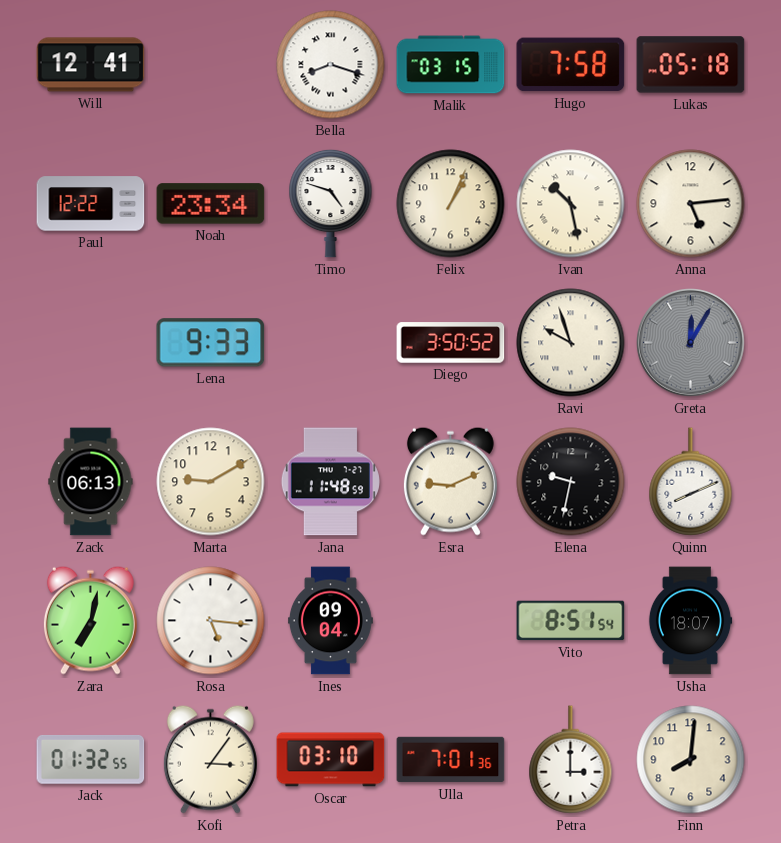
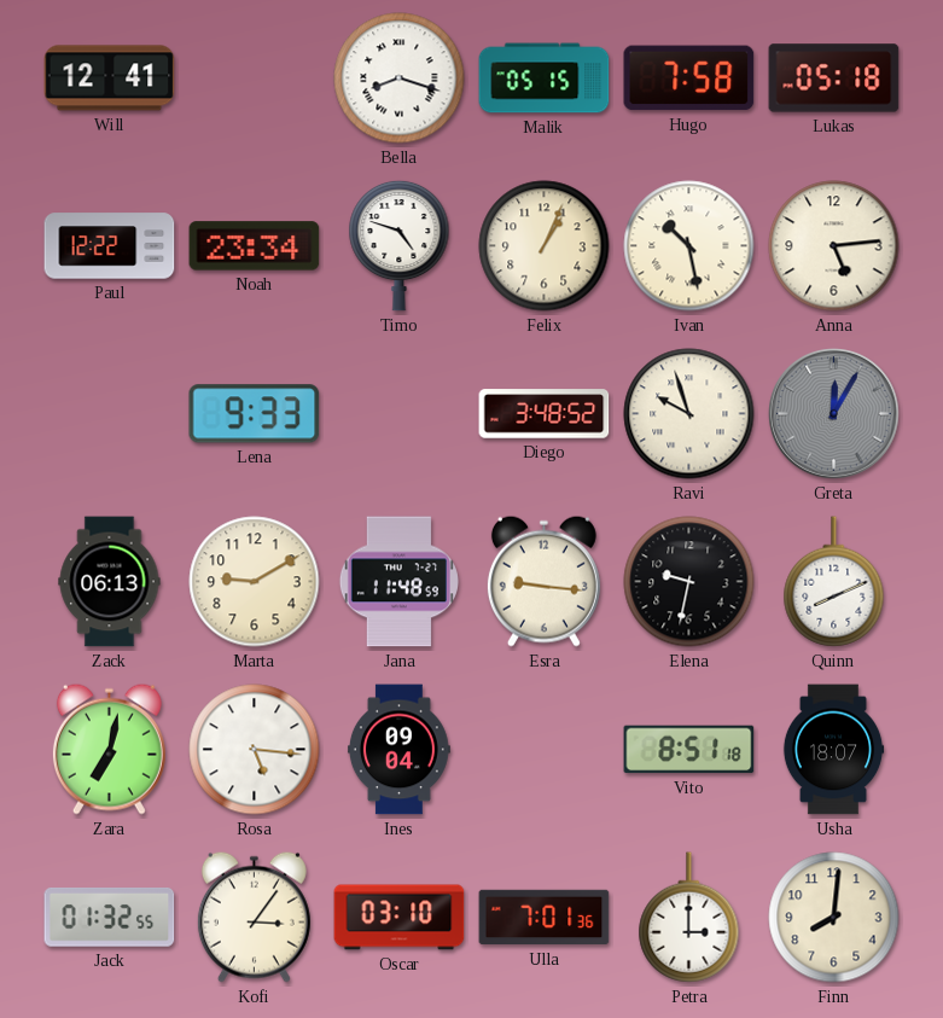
Malik: 03:15 -> 05:15 (545, 78)
Diego: 3:50 -> 3:48 (545, 414)
Esra: 9:11 -> 9:16 (543, 581)
Vito: 8:51:54 -> 8:51:18 (689, 750)
